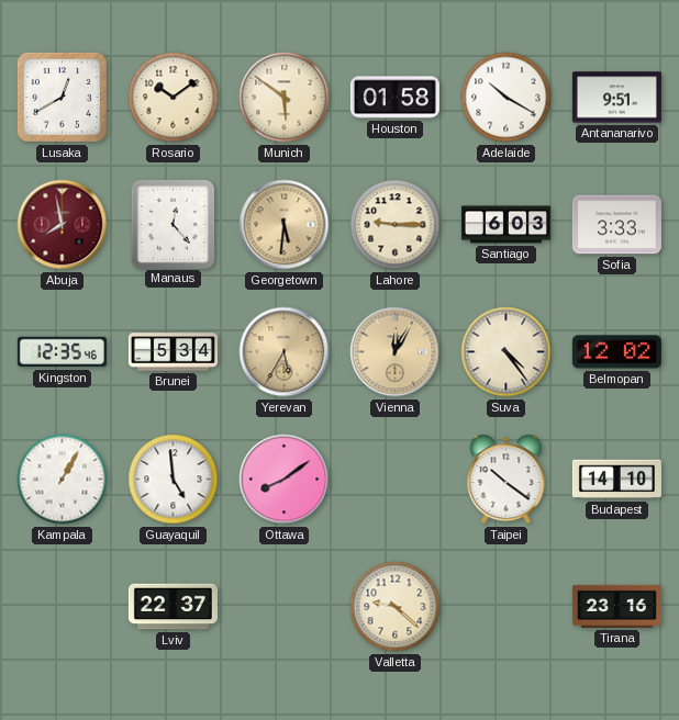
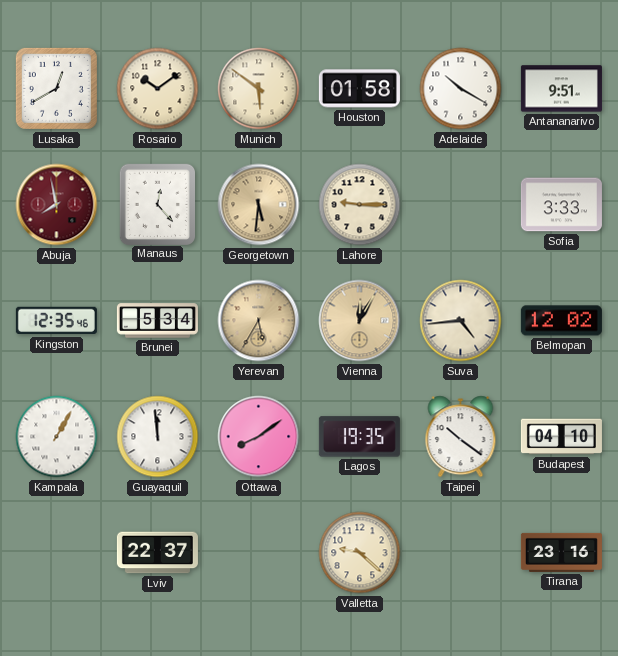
Santiago: 6:03 -> none (505, 225)
Suva: 4:24 -> 4:44 (461, 321)
Guayaquil: 4:59 -> 11:59 (158, 437)
Lagos: none -> 19:35 (359, 437)
Budapest: 14:10 -> 04:10 (561, 437)
